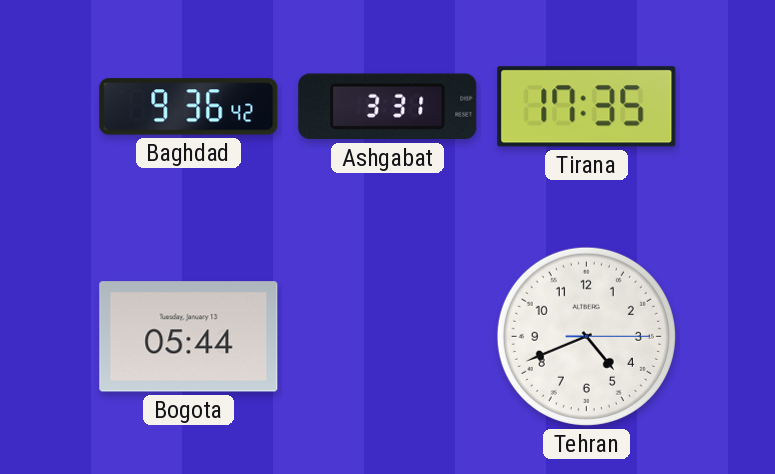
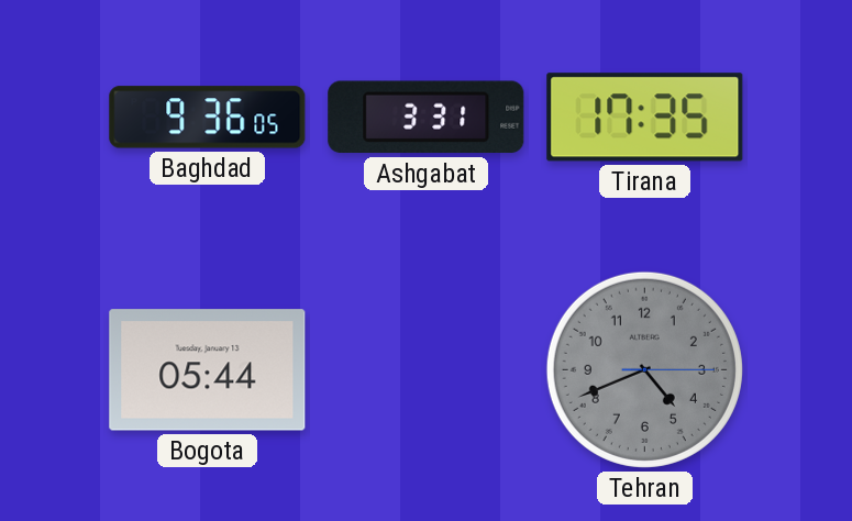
Baghdad: 9:36:42 -> 9:36:05 (208, 118)
Tehran dial: white -> grey (644, 369)
